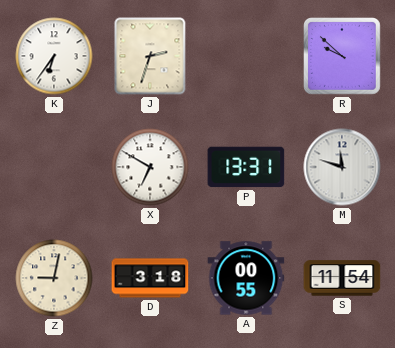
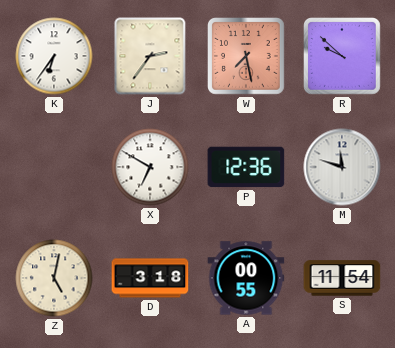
J: 2:33 -> 2:36 (150, 56)
W: none -> 7:28 (247, 57)
P: 13:31 -> 12:36 (246, 167)
Z: 9:02 -> 5:02 (54, 278)
